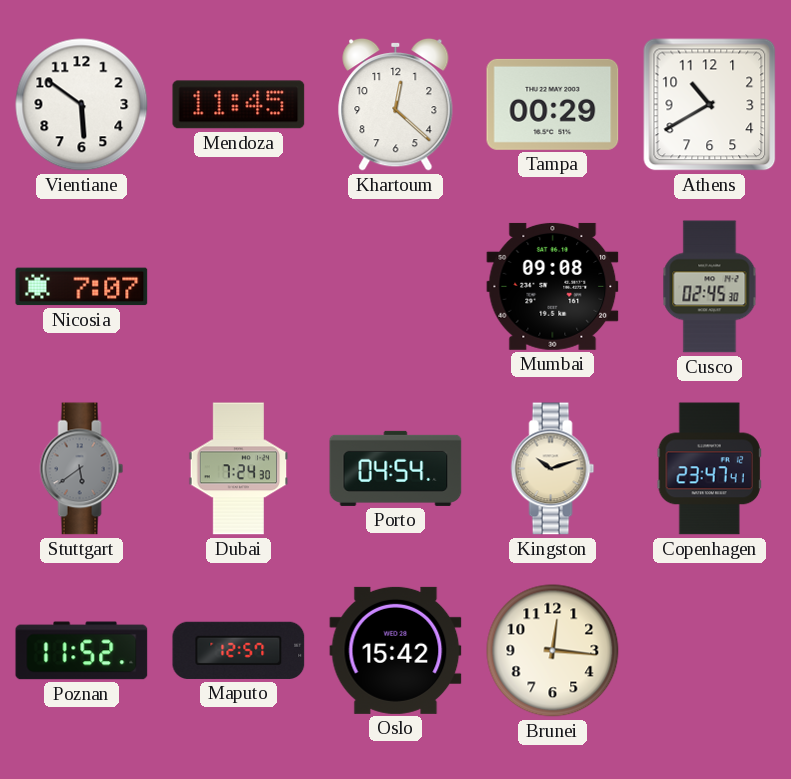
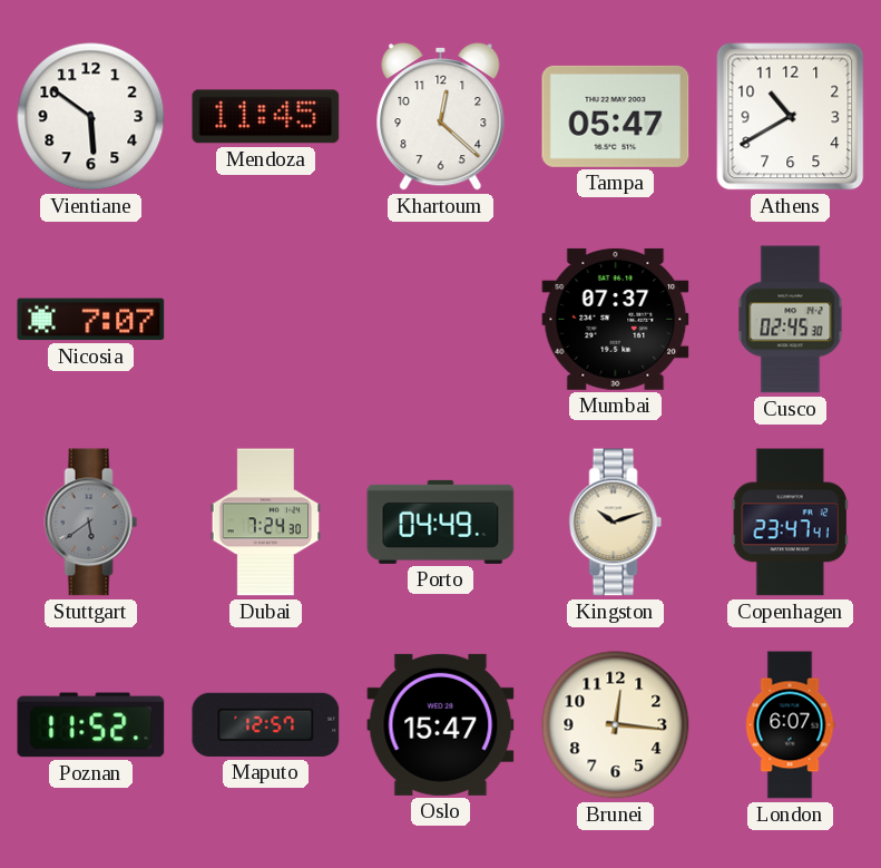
Tampa: 00:29 -> 05:47 (616, 116)
Mumbai: 09:08 -> 07:37 (616, 319)
Porto: 04:54 -> 04:49 (441, 521)
Oslo: 15:42 -> 15:47 (441, 724)
London: none -> 6:07 (790, 725)
